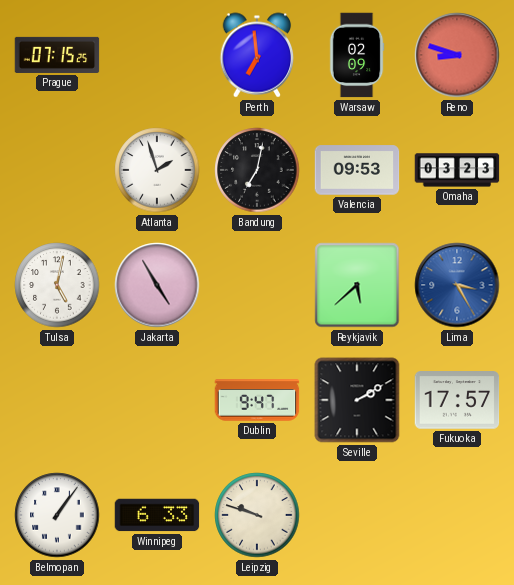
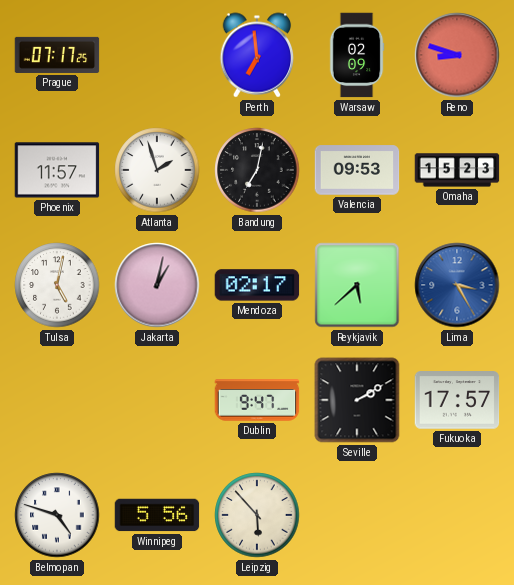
Prague: 07:15 -> 07:17 (57, 55)
Phoenix: none -> 11:57 (57, 170)
Omaha: 03:23 -> 15:23 (457, 170)
Jakarta: 4:55 -> 1:02 (157, 285)
Mendoza: none -> 02:17 (257, 285)
Belmopan: 1:06 -> 4:48 (57, 515)
Winnipeg: 6:33 -> 5:56 (157, 515)
Leipzig: 9:48 -> 5:53 (257, 515)
